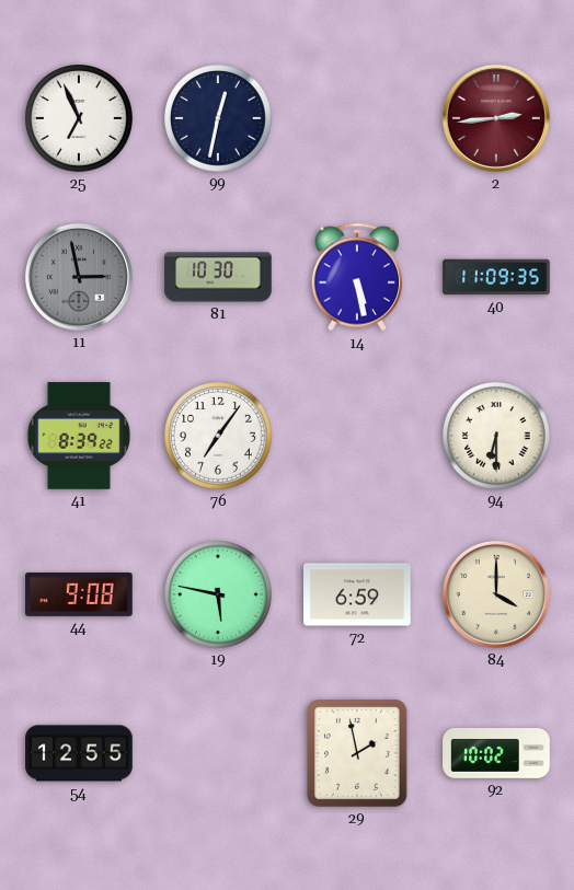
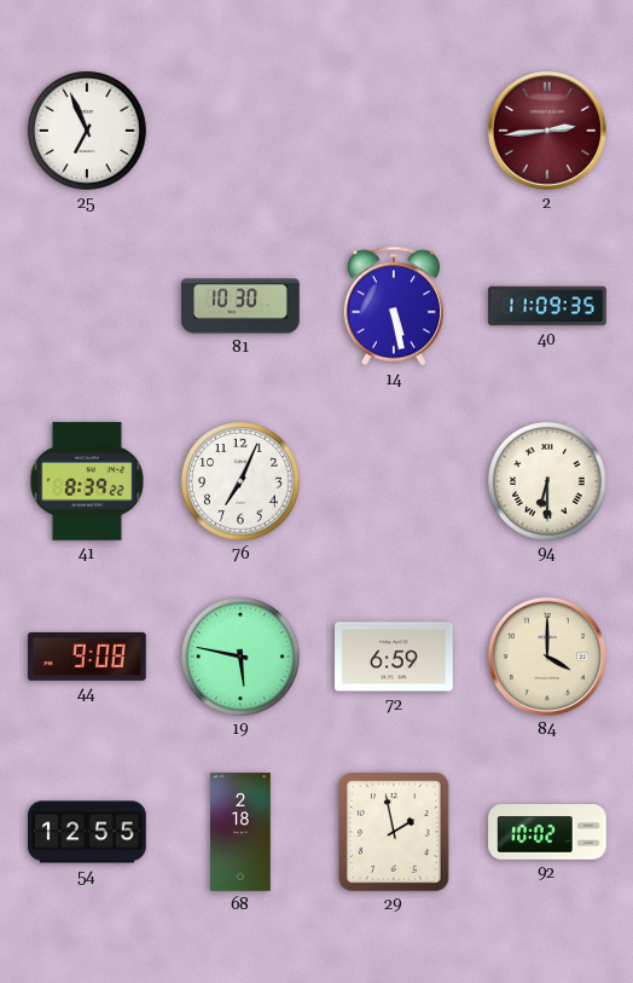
99: 12:32 -> none (219, 119)
11: 2:58 -> none (79, 277)
76: 7:06 -> 7:04 (242, 482)
68: none -> 2:18 (240, 832)
